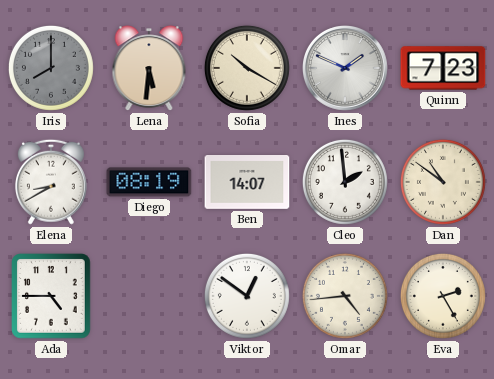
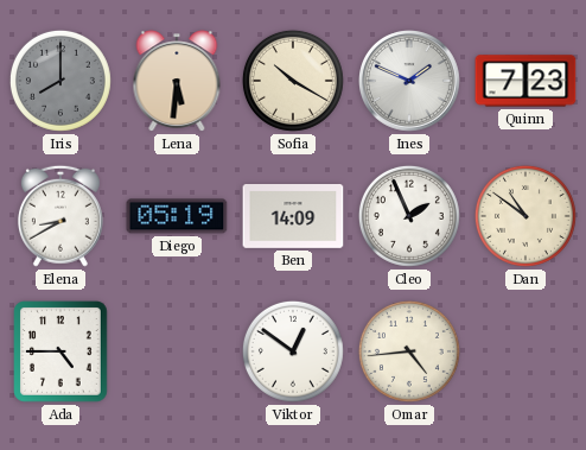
Diego: 08:19 -> 05:19 (177, 216)
Ben: 14:07 -> 14:09 (293, 217)
Cleo: 1:59 -> 1:56 (409, 216)
Eva: 2:25 -> none (443, 296)
